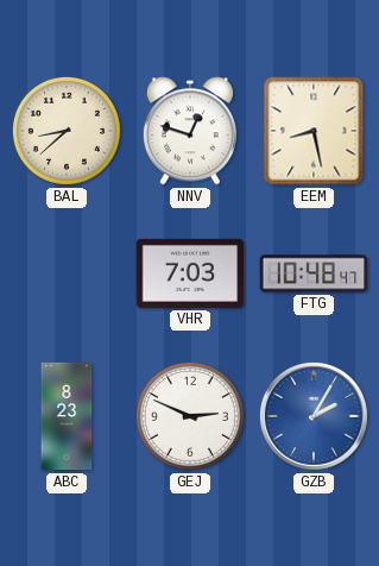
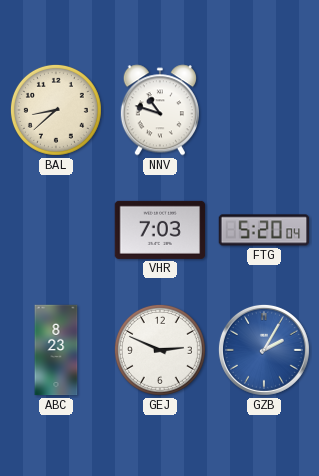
NNV: 12:48 -> 10:48 (160, 110)
EEM: 8:28 -> none (314, 131)
FTG: 10:48 -> 5:20 (264, 230)
